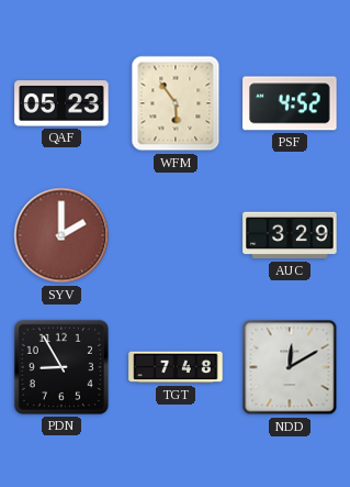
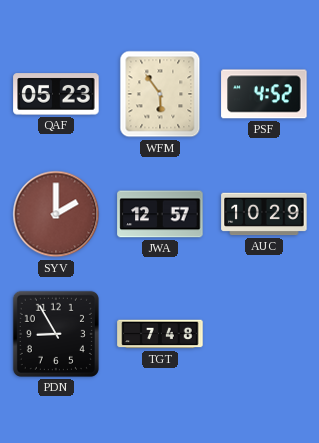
JWA: none -> 12:57 (160, 214)
AUC: 3:29 -> 10:29 (264, 214)
NDD: 12:10 -> none (290, 367)
